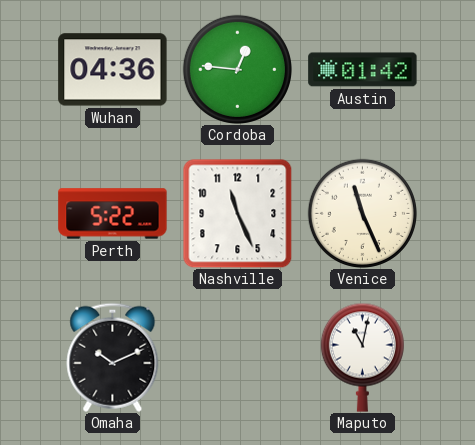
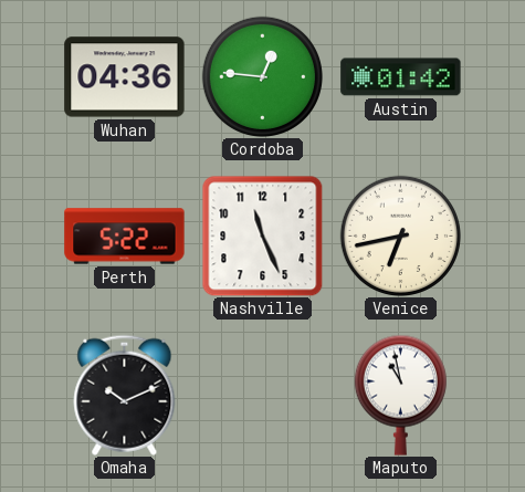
Venice: 11:26 -> 6:43 (400, 235)
Maputo: 11:02 -> 10:58 (400, 395)
